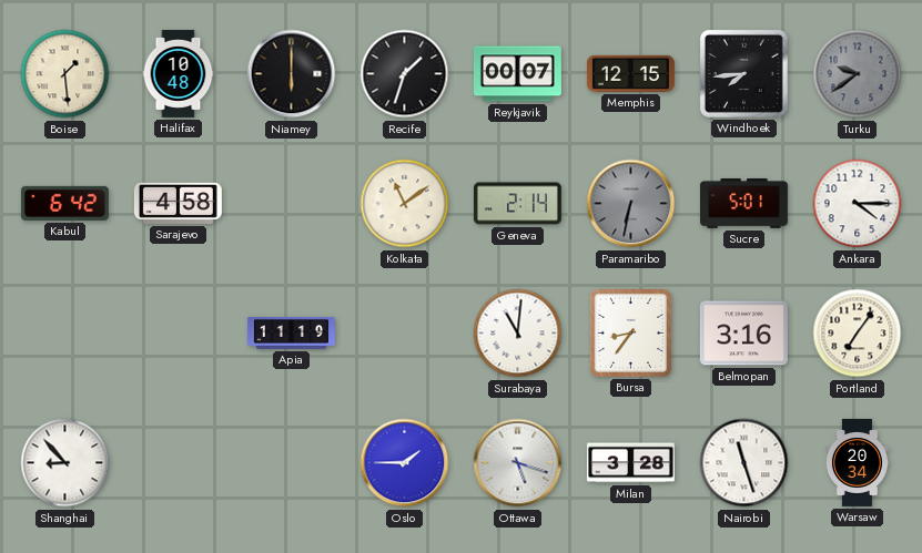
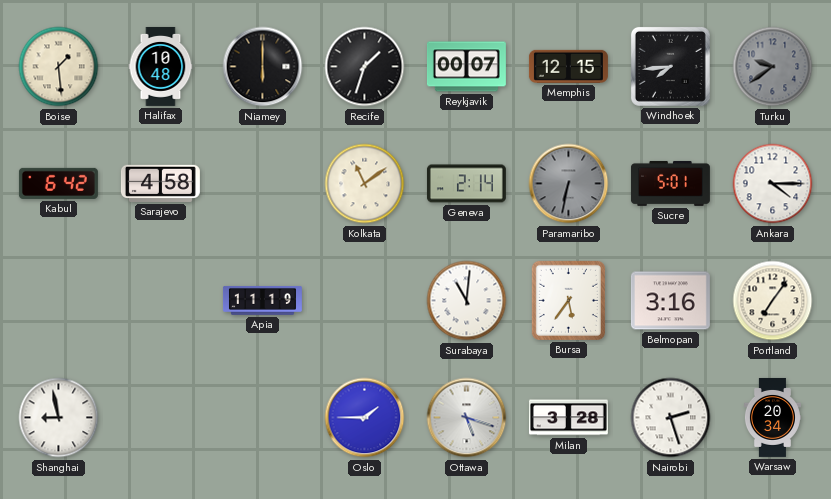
Bursa: 8:36 -> 5:36 (568, 300)
Shanghai: 8:53 -> 8:58 (59, 418)
Nairobi: 11:27 -> 2:27 (671, 418)
